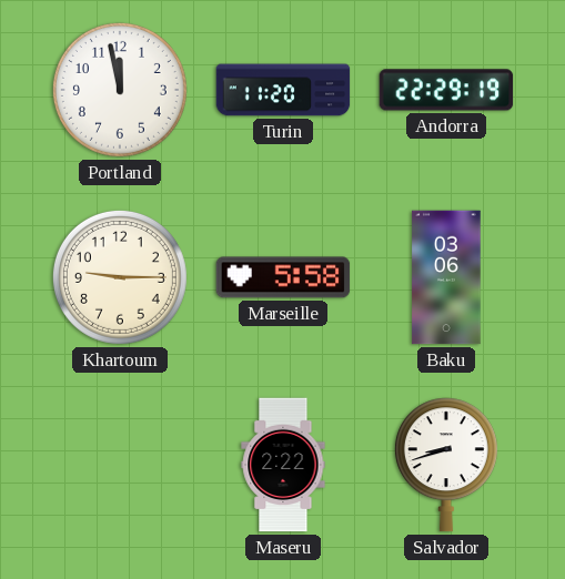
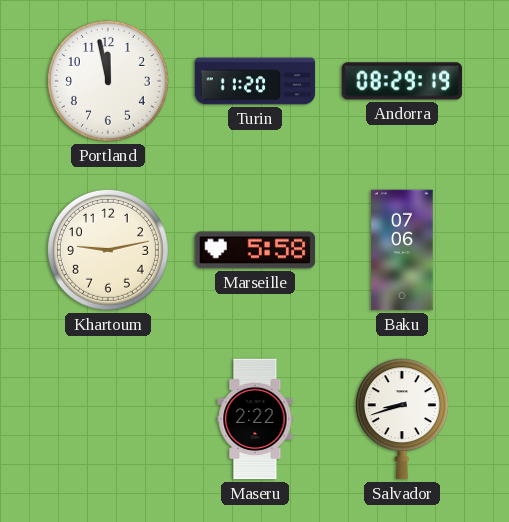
Andorra: 22:29 -> 08:29 (402, 81)
Khartoum: 9:15 -> 9:13 (108, 250)
Baku: 03:06 -> 07:06 (402, 250)
